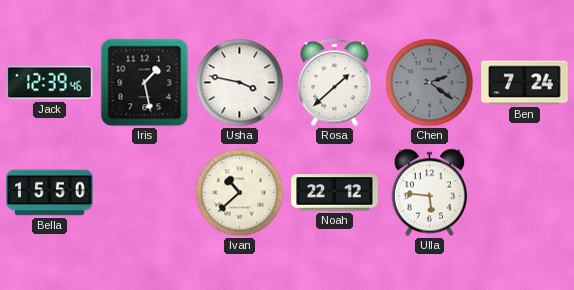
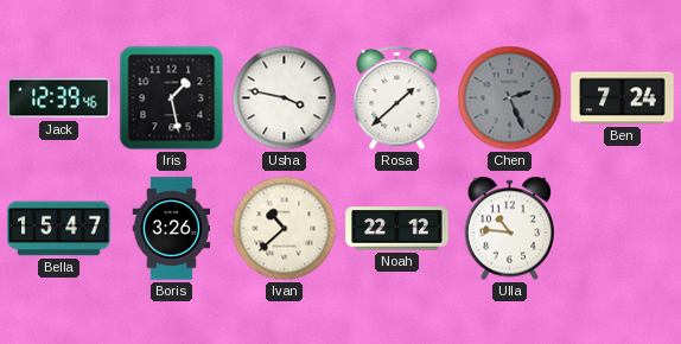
Chen: 2:21 -> 2:26 (510, 98)
Bella: 15:50 -> 15:47 (59, 229)
Boris: none -> 3:26 (172, 229)
Ulla: 5:46 -> 10:46 (510, 229)
